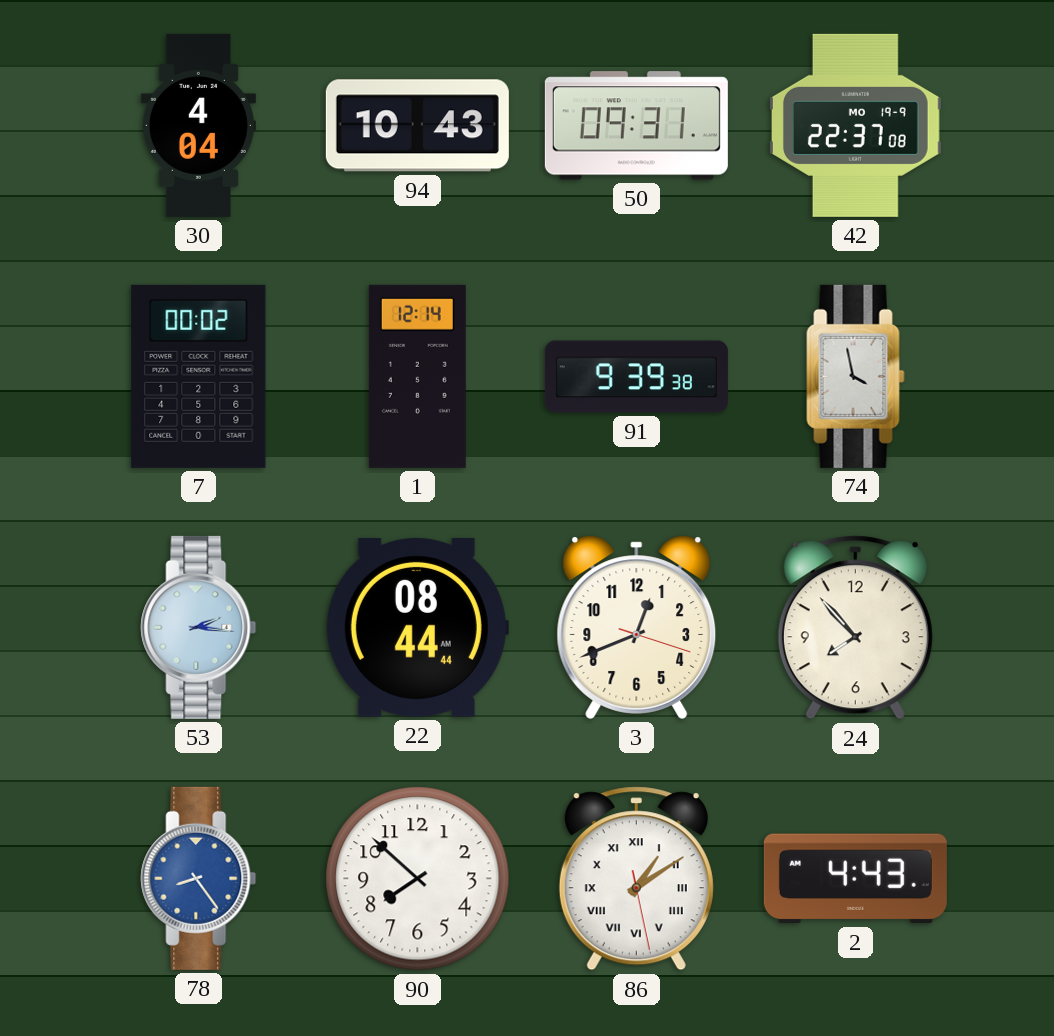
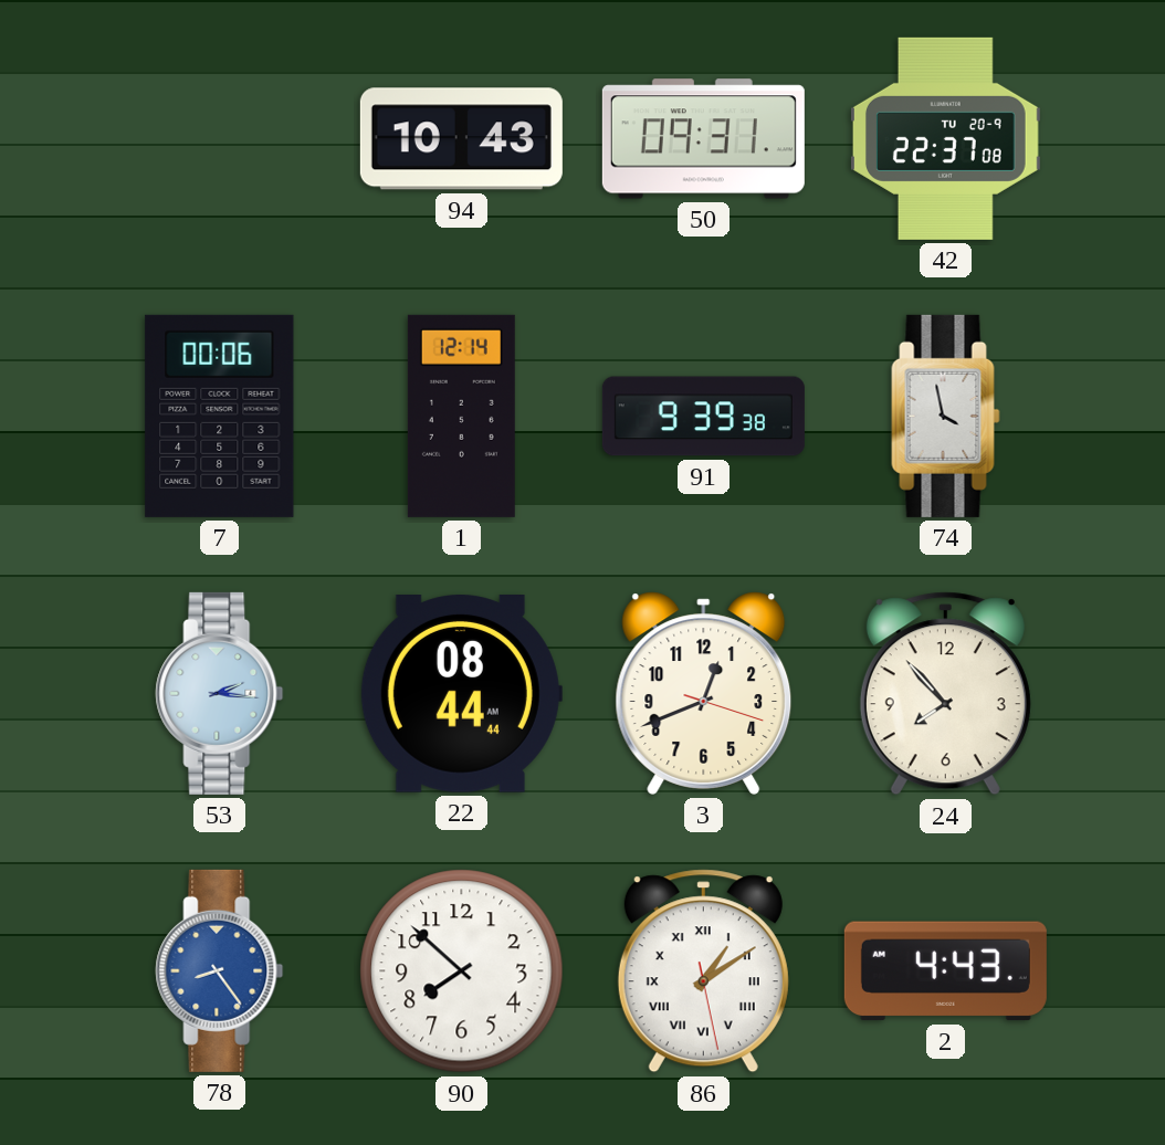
30: 4:04 -> none (198, 125)
42 date: MO 19-9 -> TU 20-9 (946, 138)
7: 00:02 -> 00:06 (220, 416)
